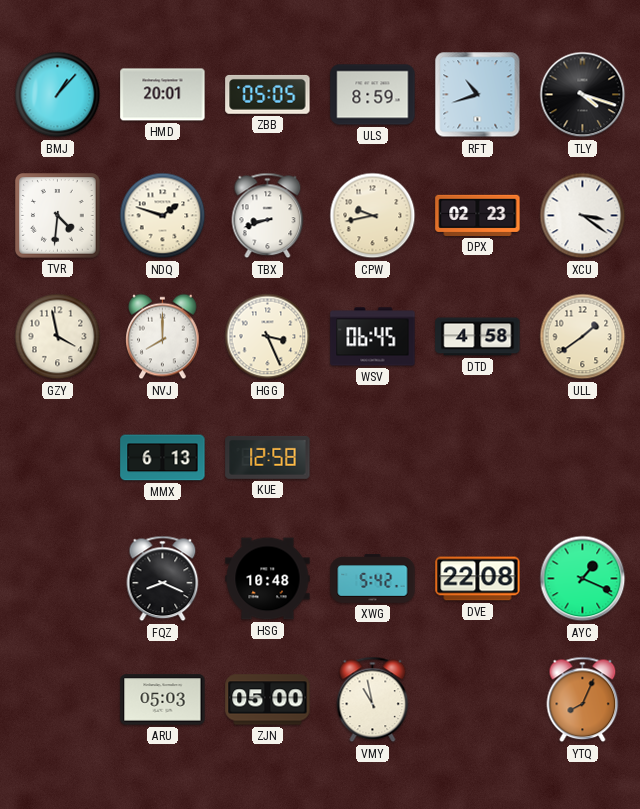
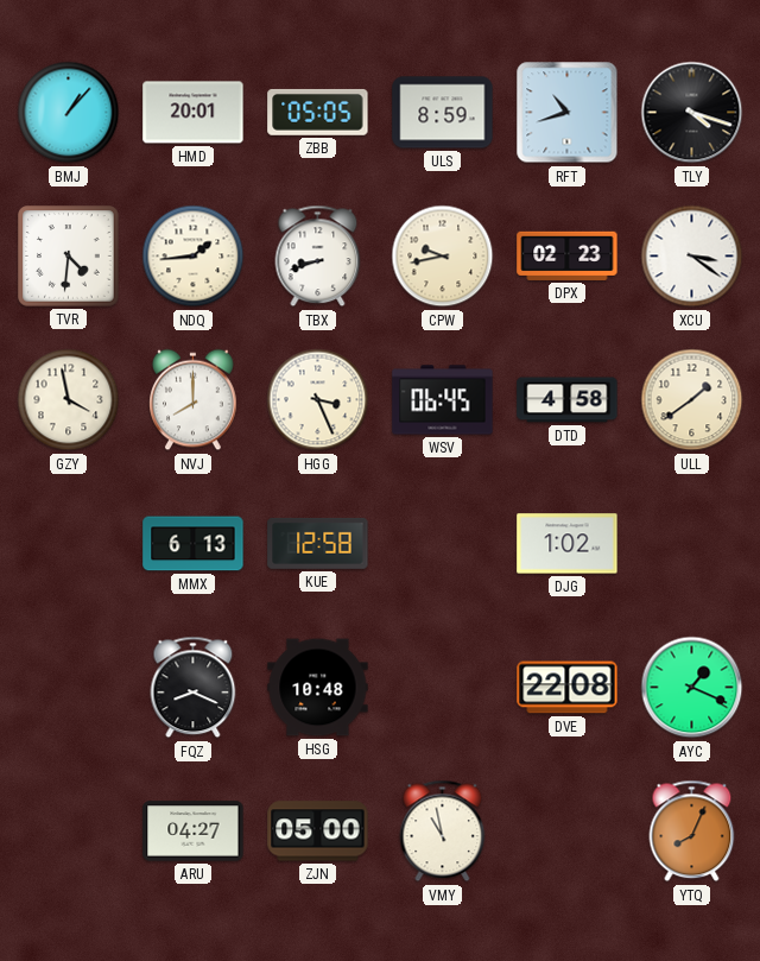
NDQ: 1:48 -> 1:44 (194, 257)
DJG: none -> 1:02 (568, 544)
XWG: 5:42 -> none (373, 579)
ARU: 05:03 -> 04:27 (194, 832)
